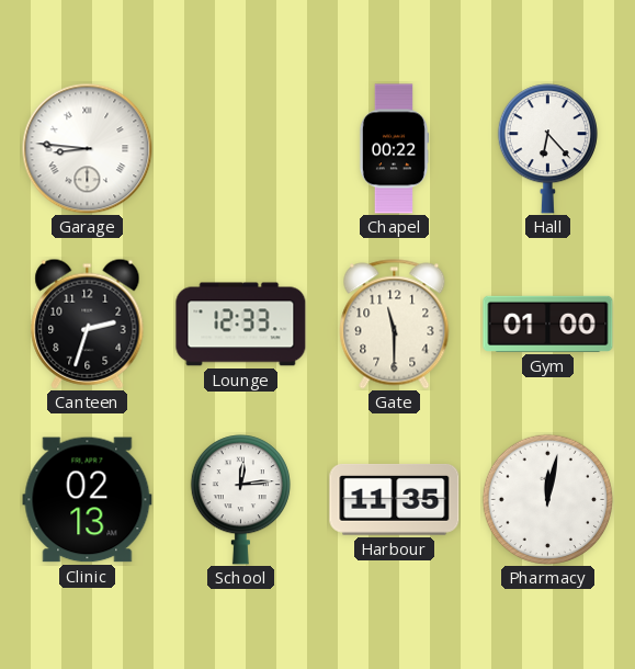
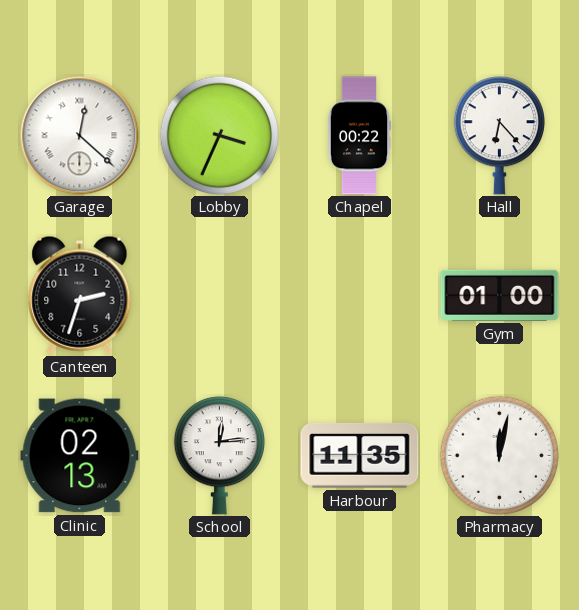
Garage: 8:46 -> 12:22 (80, 136)
Lobby: none -> 3:34 (219, 135)
Lounge: 12:33 -> none (241, 325)
Gate: 11:30 -> none (395, 325)
